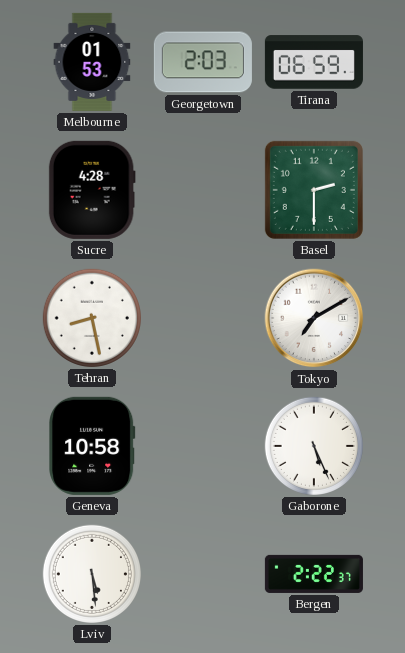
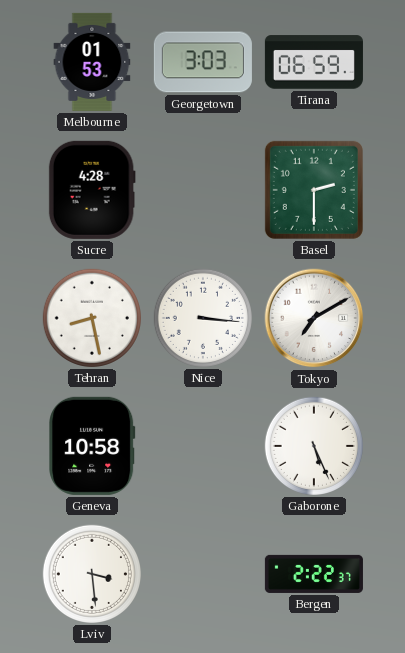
Georgetown: 2:03 -> 3:03 (203, 62)
Nice: none -> 3:16 (203, 318)
Lviv: 5:29 -> 3:29 (92, 574)
